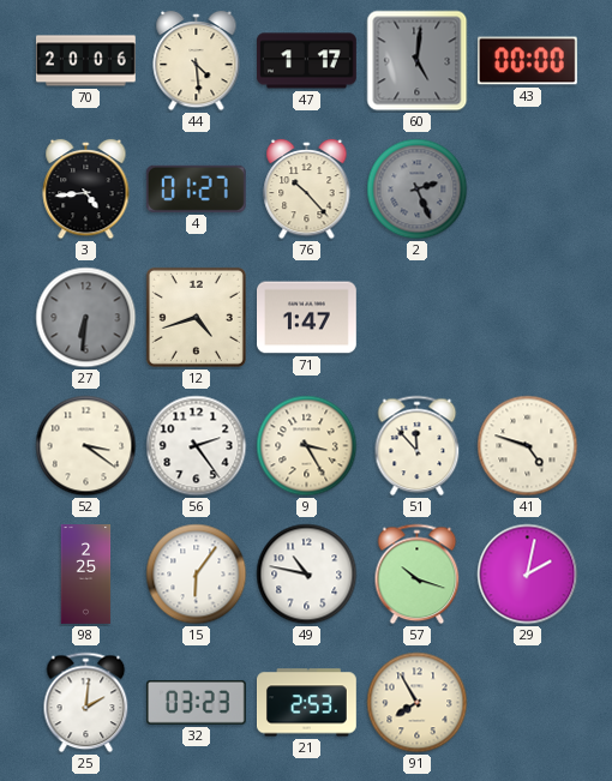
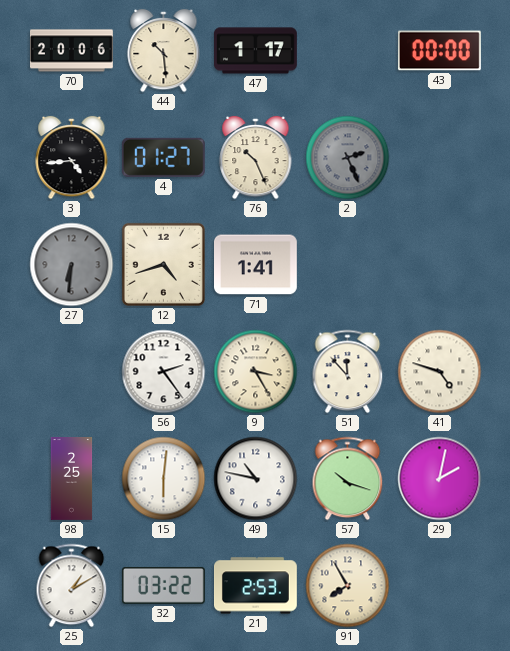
44: 4:29 -> 10:29 (164, 51)
60: 5:01 -> none (418, 61)
76: 10:23 -> 10:26 (256, 158)
71: 1:47 -> 1:41 (256, 265)
52: 3:21 -> none (86, 446)
15: 6:06 -> 6:01 (164, 479)
25: 2:01 -> 1:10 (72, 586)
32: 03:23 -> 03:22 (163, 585)
